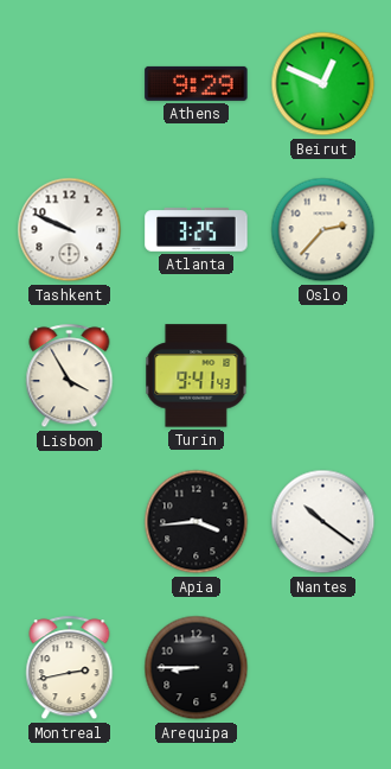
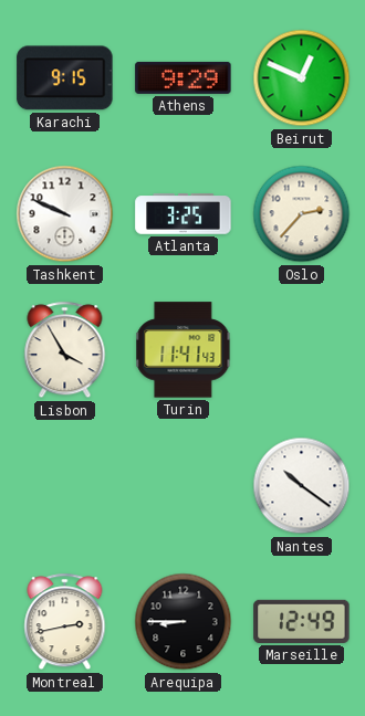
Karachi: none -> 9:15 (65, 78)
Turin: 9:41 -> 11:41 (184, 350)
Apia: 3:44 -> none (197, 522)
Marseille: none -> 12:49 (302, 621)
